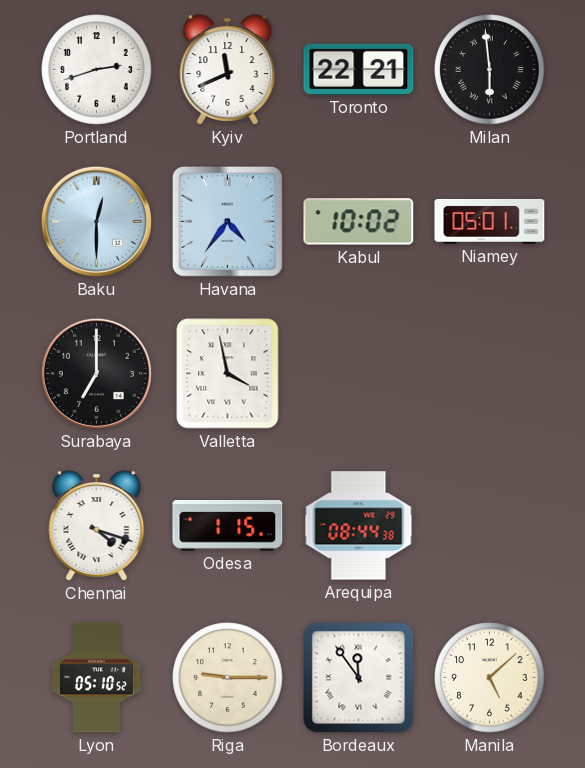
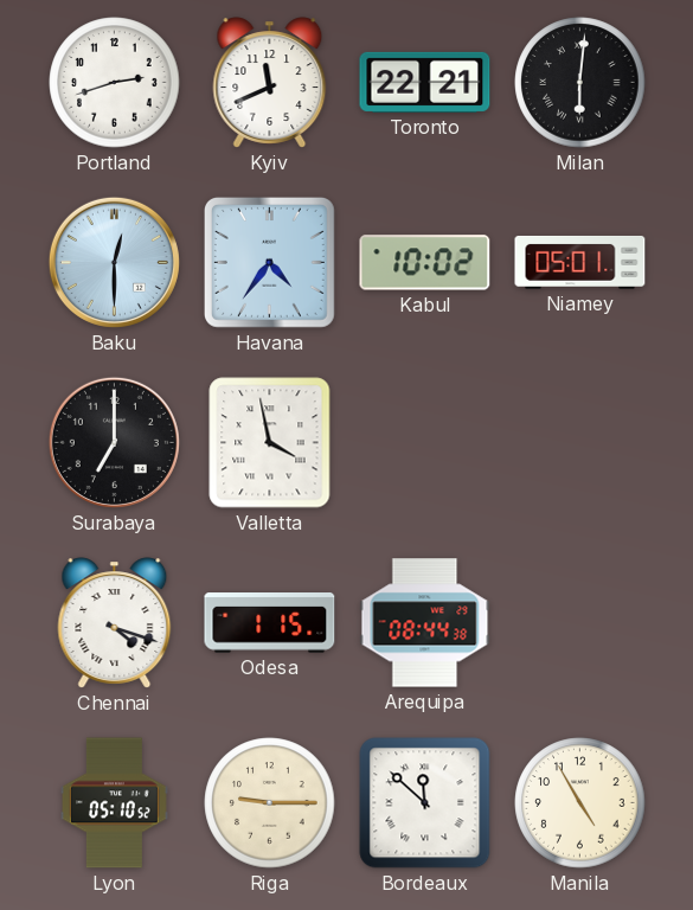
Milan: 5:59 -> 6:01 (580, 83)
Bordeaux: 11:54 -> 11:52 (425, 803)
Manila: 5:08 -> 4:55 (580, 803)
